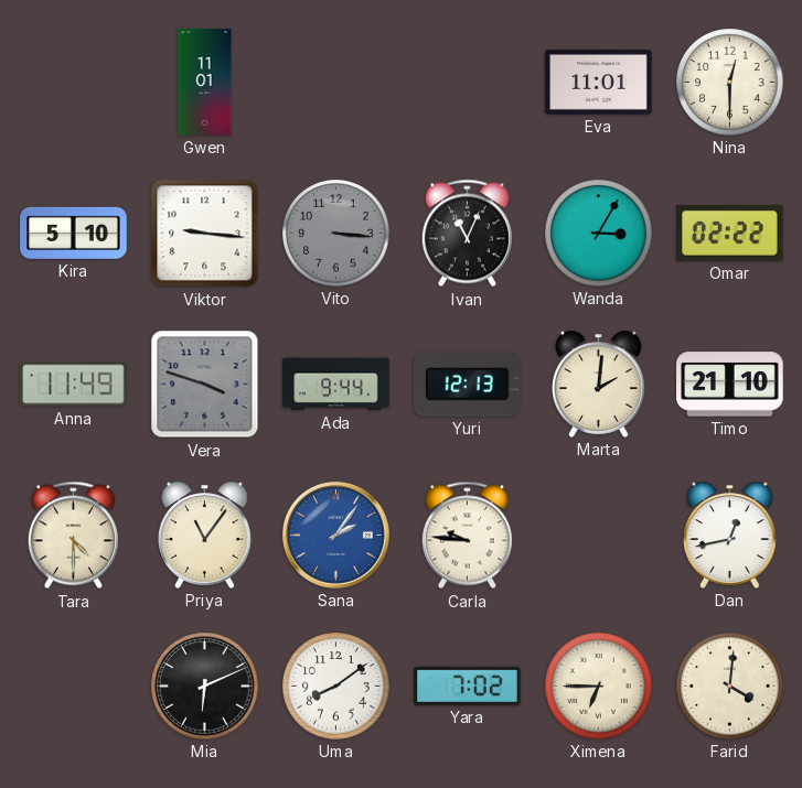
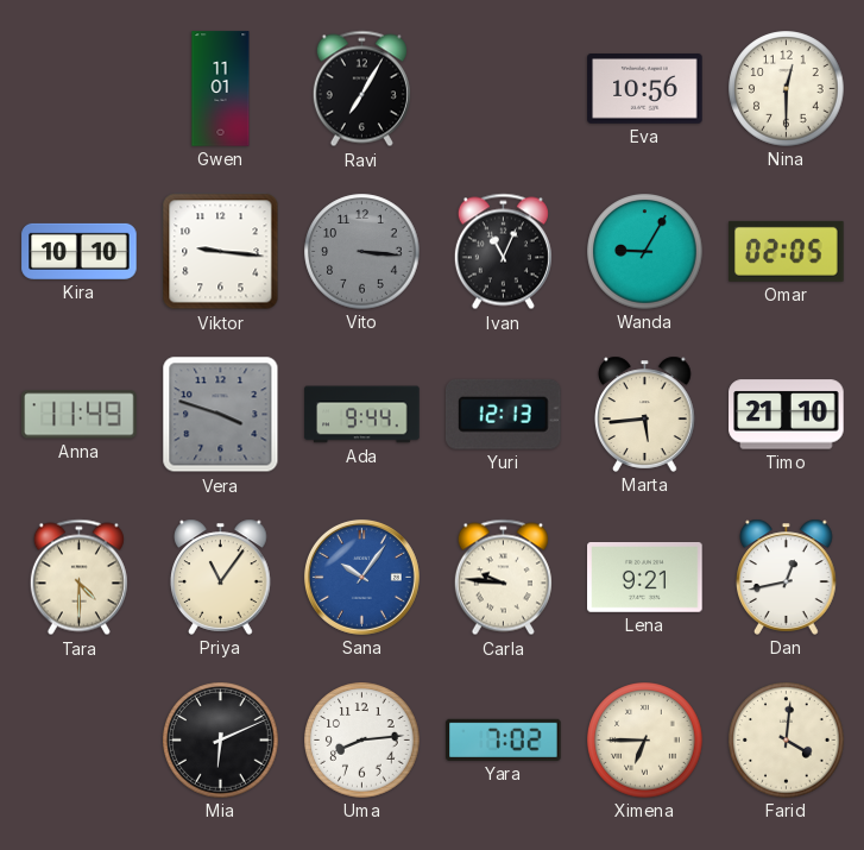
Ravi: none -> 7:05 (361, 89)
Eva: 11:01 -> 10:56 (645, 89)
Kira: 5:10 -> 10:10 (80, 251)
Wanda: 3:05 -> 9:05 (645, 252)
Omar: 02:22 -> 02:05 (787, 251)
Marta: 2:01 -> 5:44 (645, 414)
Sana: 2:06 -> 10:06 (361, 577)
Lena: none -> 9:21 (645, 578)
Uma: 8:09 -> 8:14 (362, 741)
